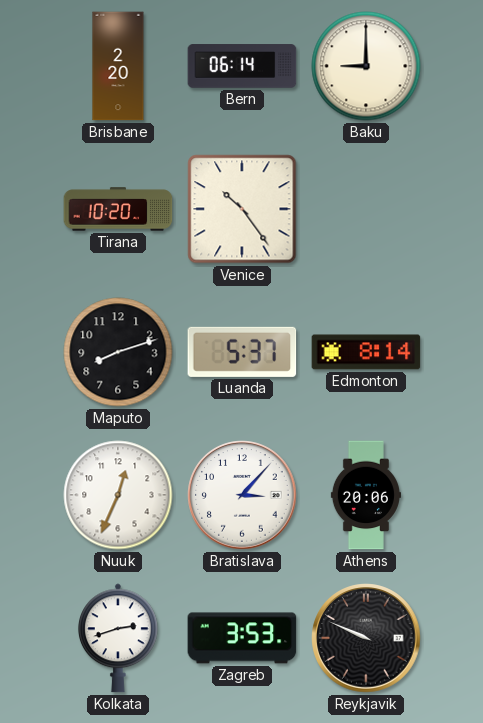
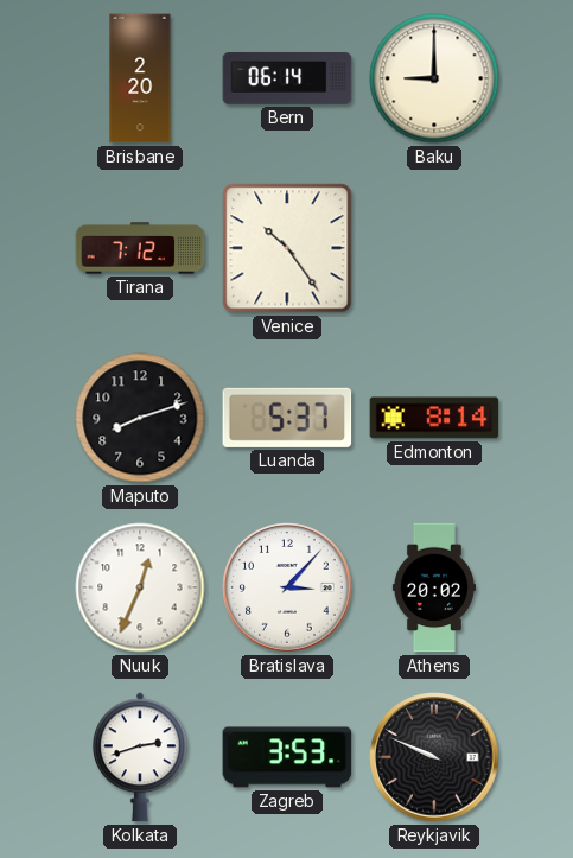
Tirana: 10:20 -> 7:12 (140, 248)
Athens: 20:06 -> 20:02 (434, 587)
